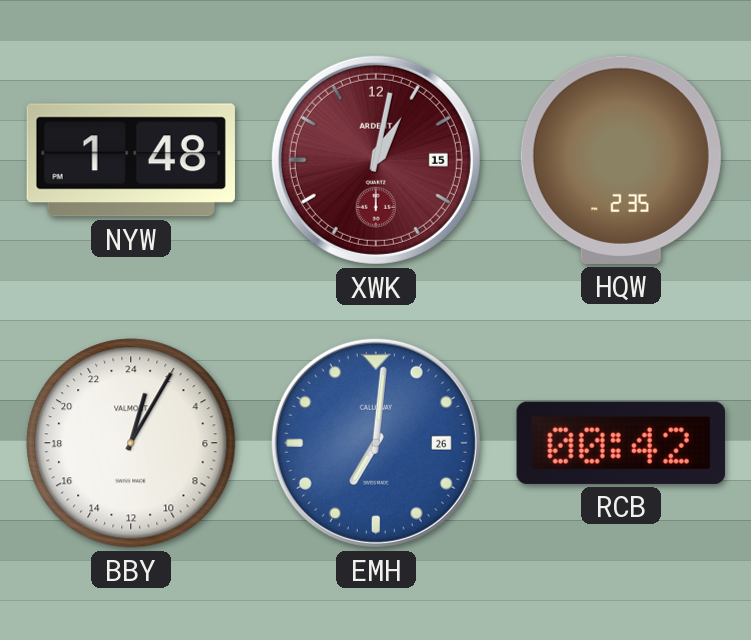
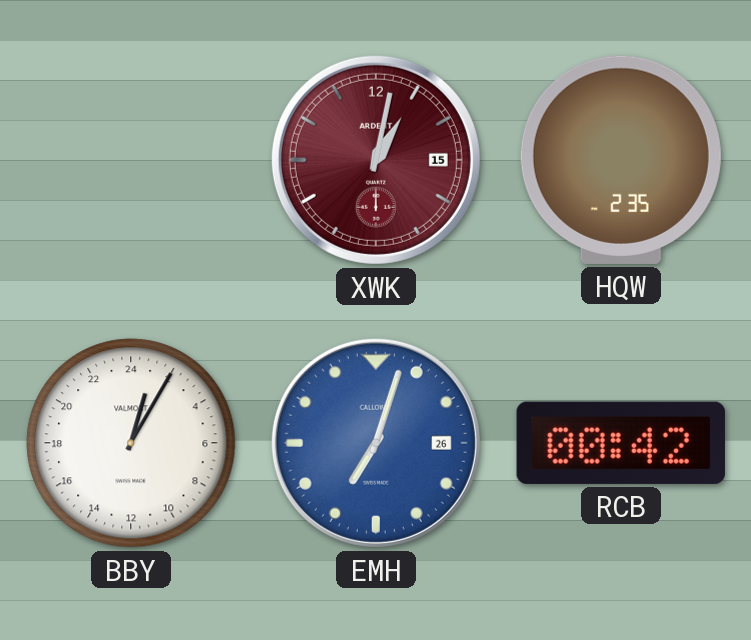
NYW: 1:48 -> none (131, 160)
EMH: 7:01 -> 7:03 (376, 443)
